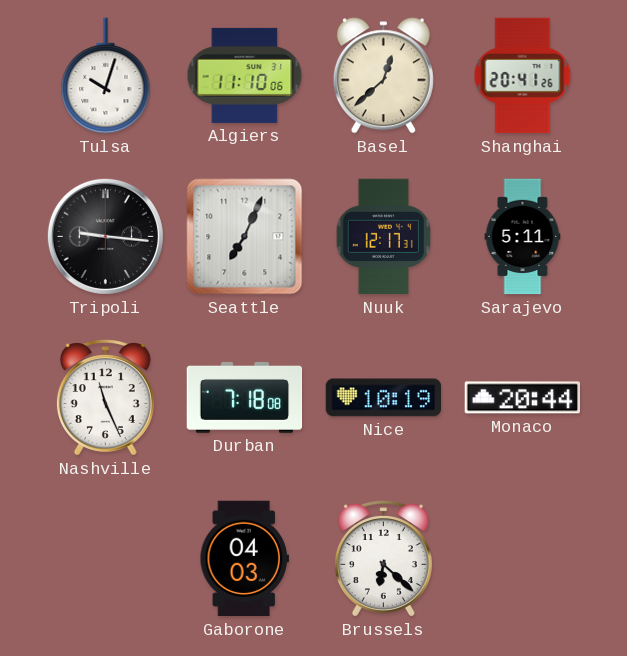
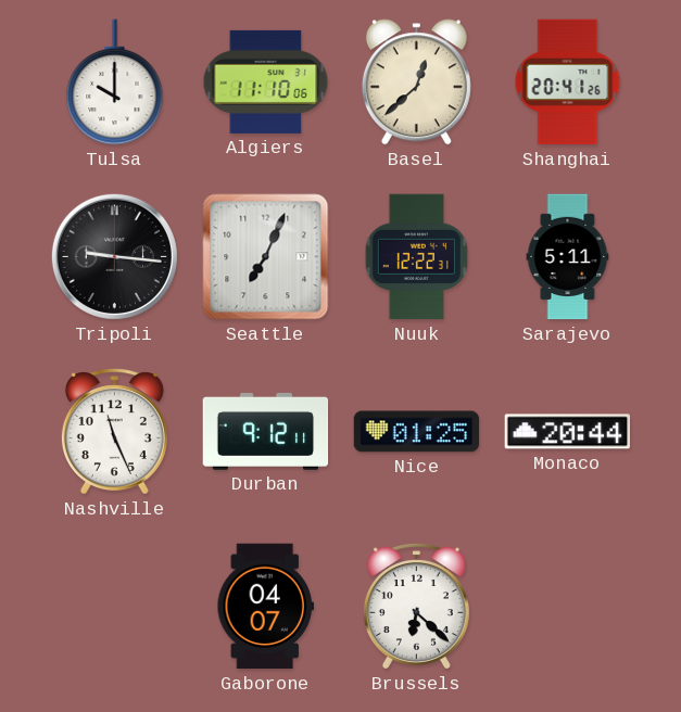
Tulsa: 10:03 -> 10:00 (115, 82)
Nuuk: 12:17 -> 12:22 (416, 257)
Durban: 7:18 -> 9:12 (266, 431)
Nice: 10:19 -> 01:25 (417, 432)
Gaborone: 04:03 -> 04:07 (265, 607)
